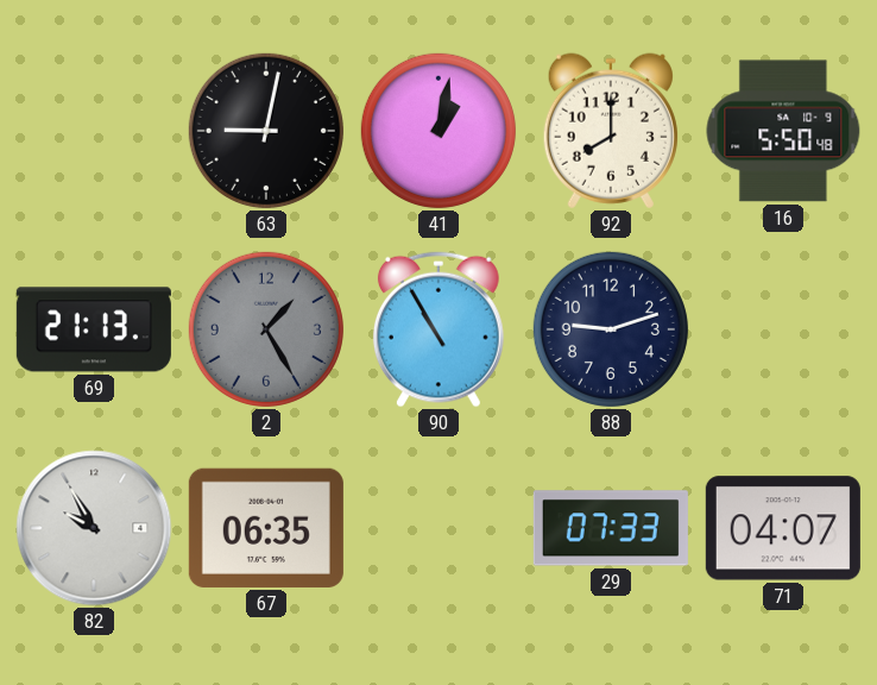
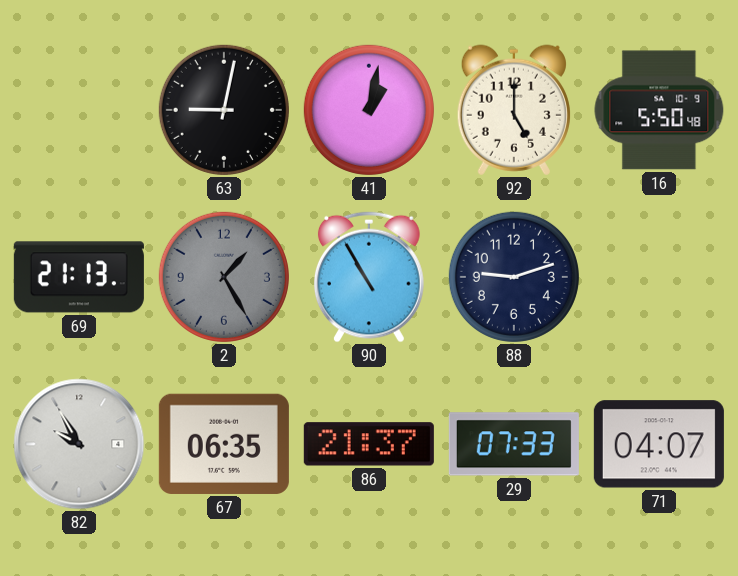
92: 8:00 -> 5:00 (514, 110)
86: none -> 21:37 (369, 444)
